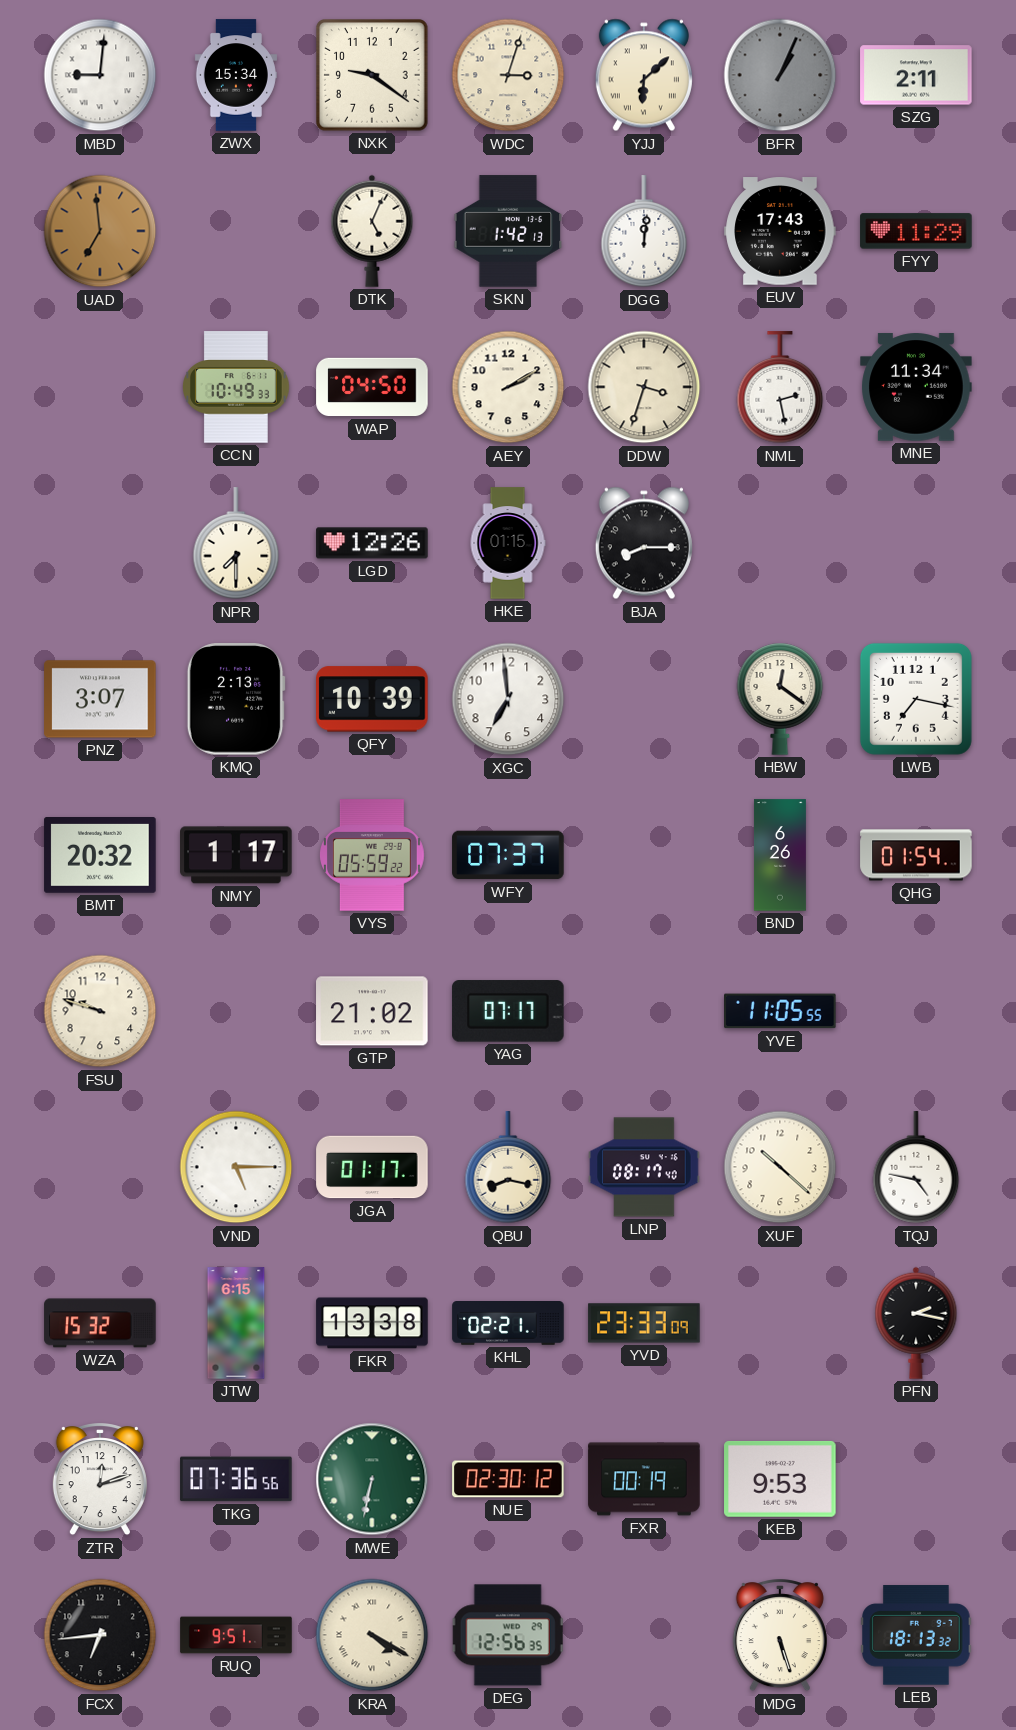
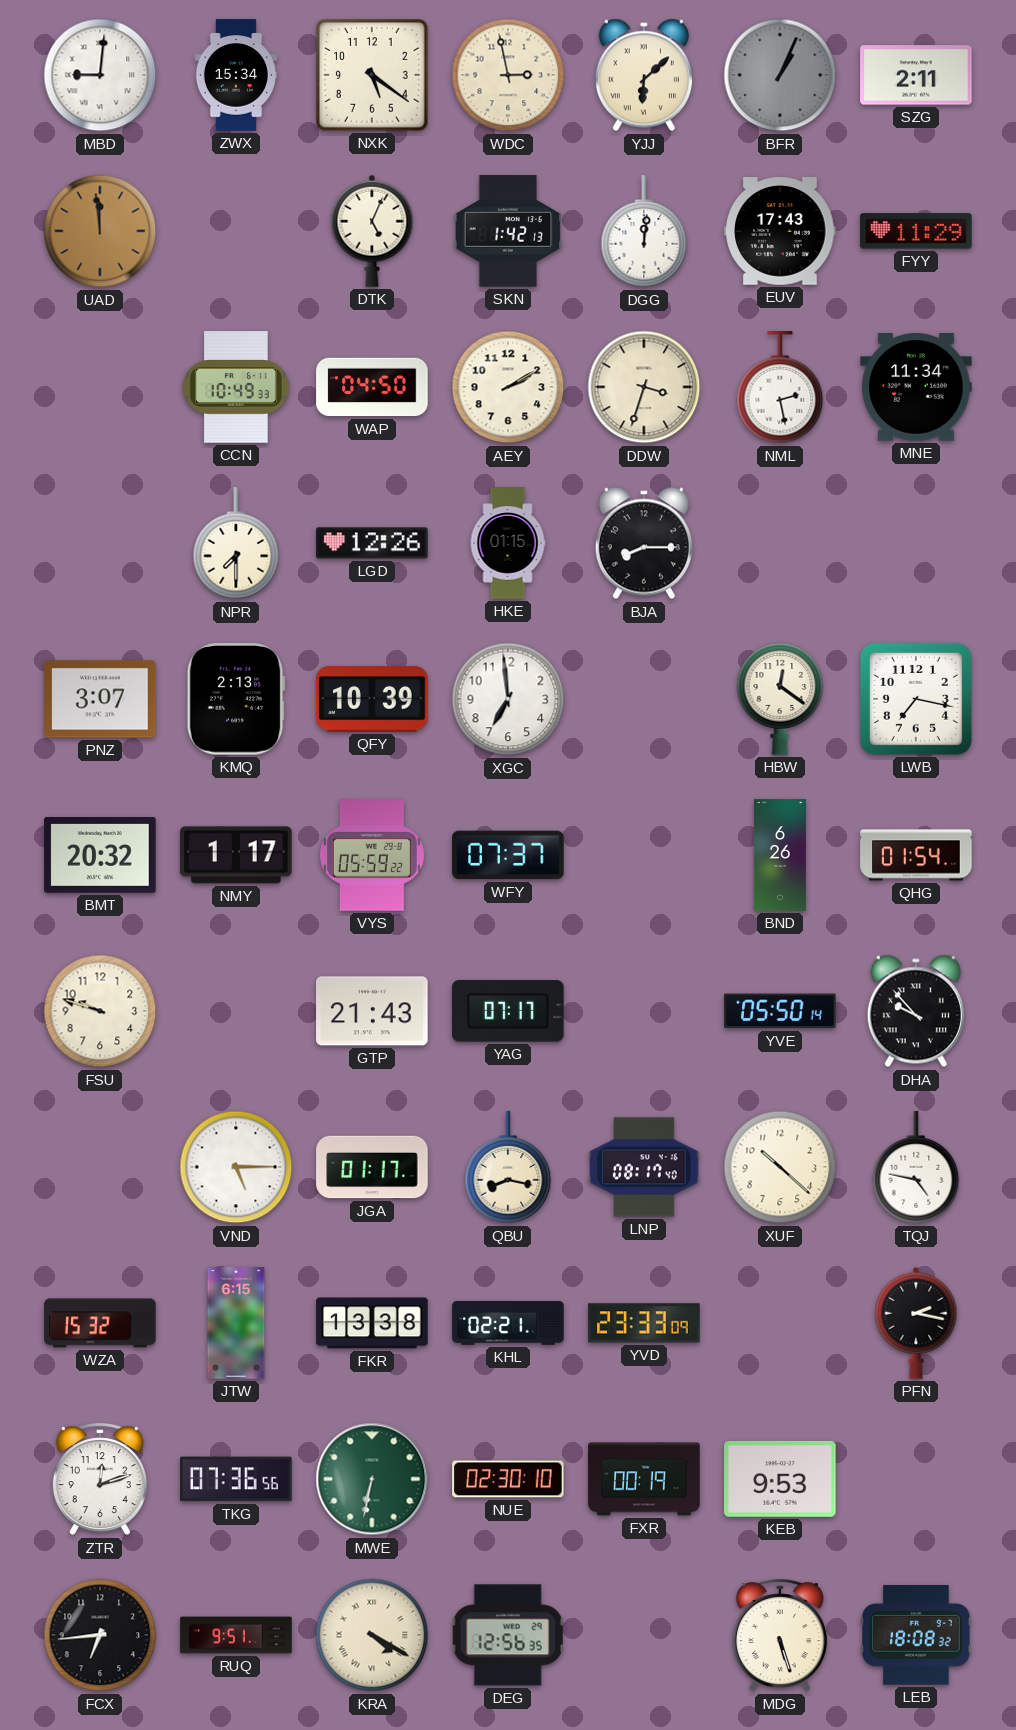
NXK: 9:21 -> 5:21 (373, 76)
WDC: 3:03 -> 2:58 (508, 75)
UAD: 6:59 -> 11:59 (100, 231)
GTP: 21:02 -> 21:43 (372, 1011)
YVE: 11:05 -> 05:50 (780, 1011)
DHA: none -> 9:53 (916, 1011)
NUE: 02:30:12 -> 02:30:10 (508, 1479)
LEB: 18:13 -> 18:08 (916, 1635)
